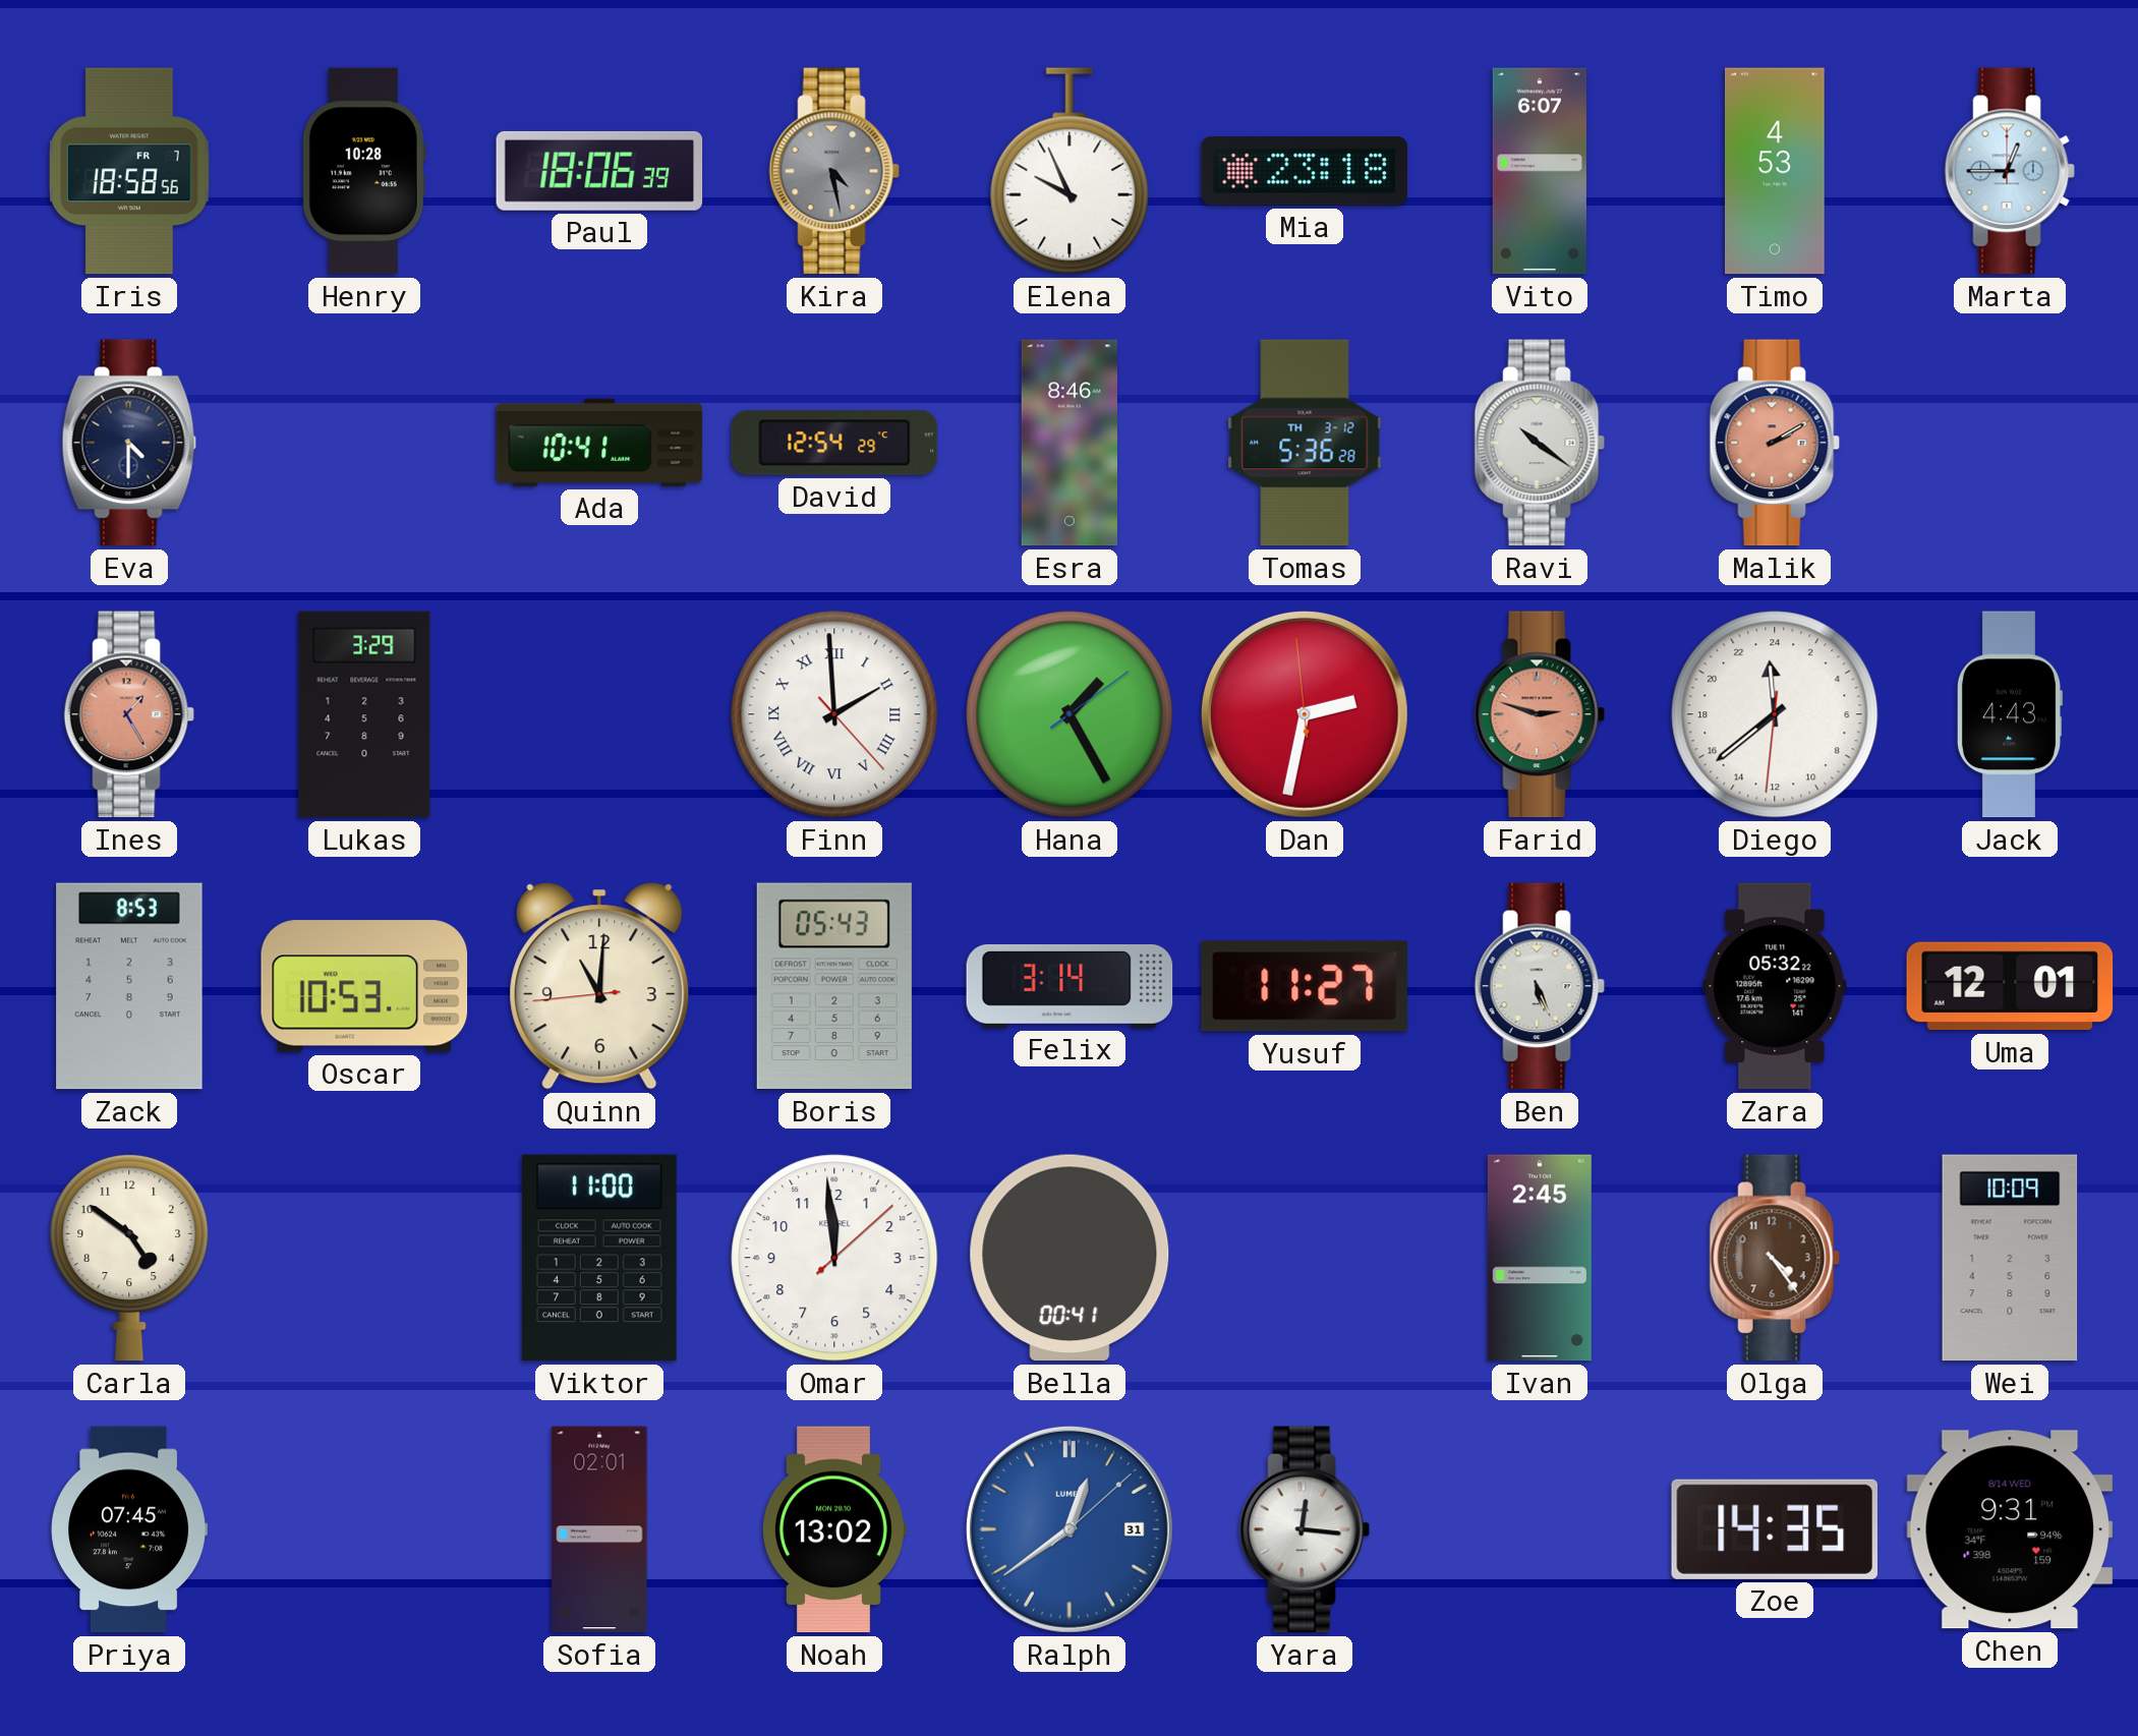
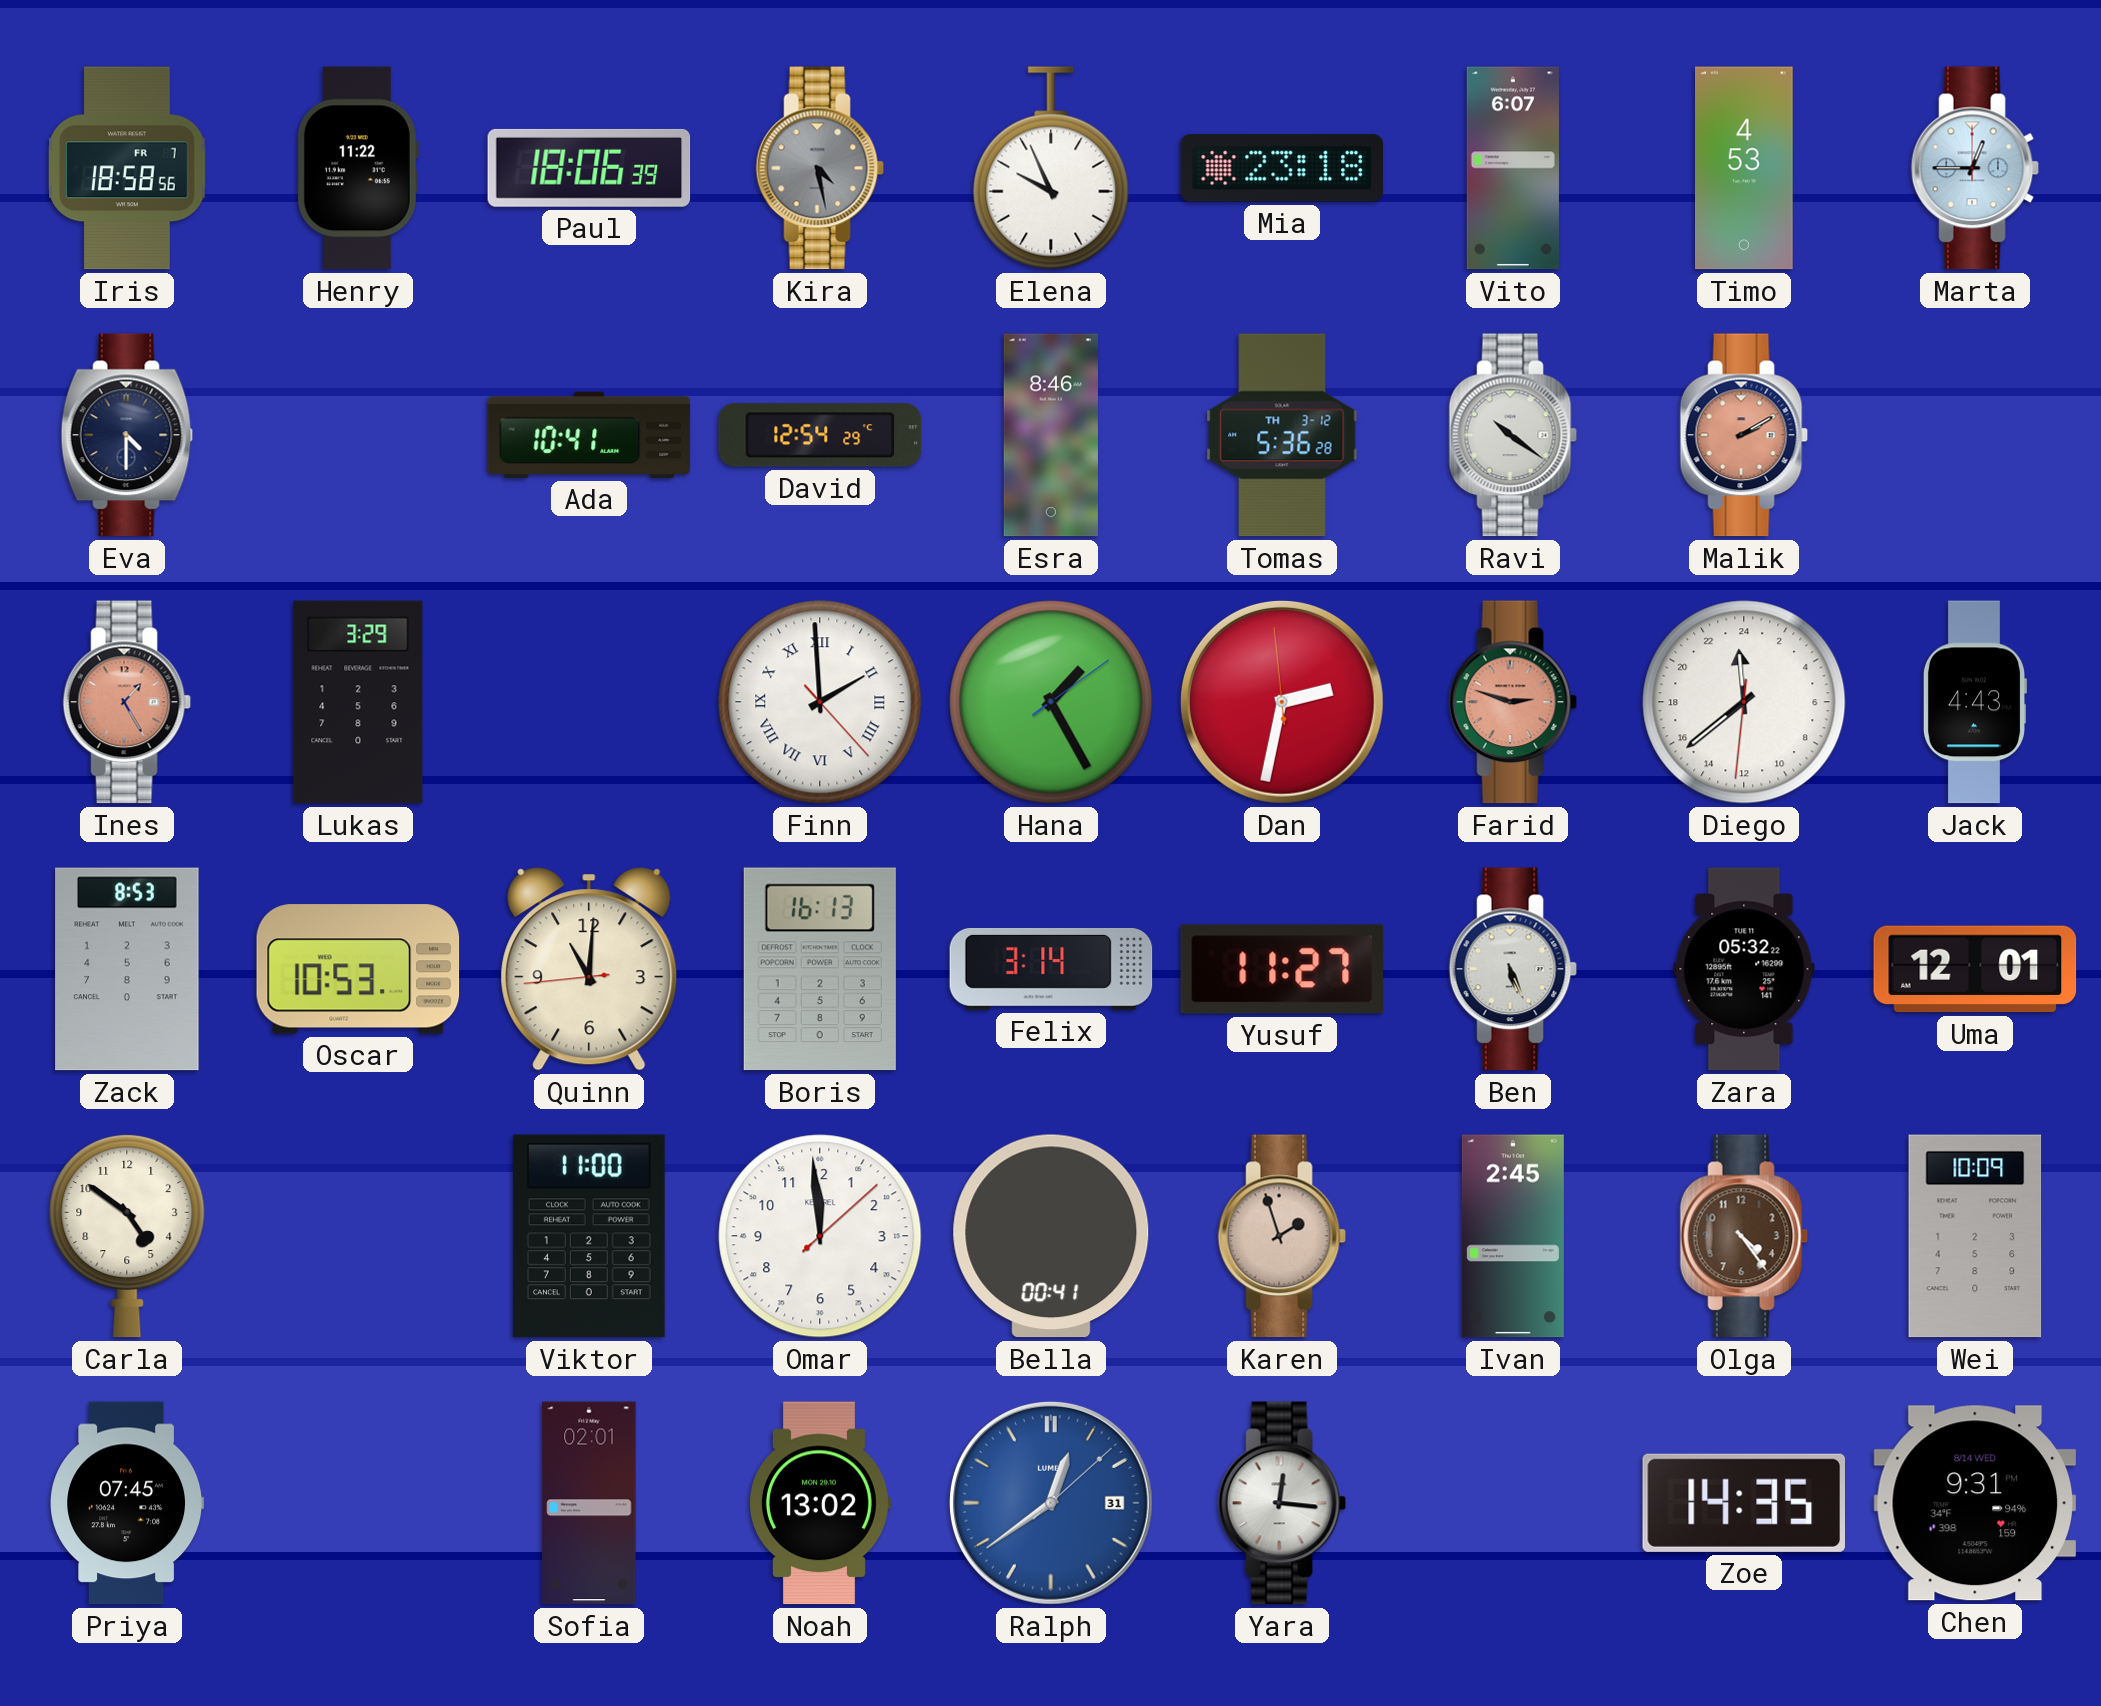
Henry: 10:28 -> 11:22 (357, 168)
Boris: 05:43 -> 16:13 (820, 969)
Karen: none -> 1:57 (1282, 1236)
